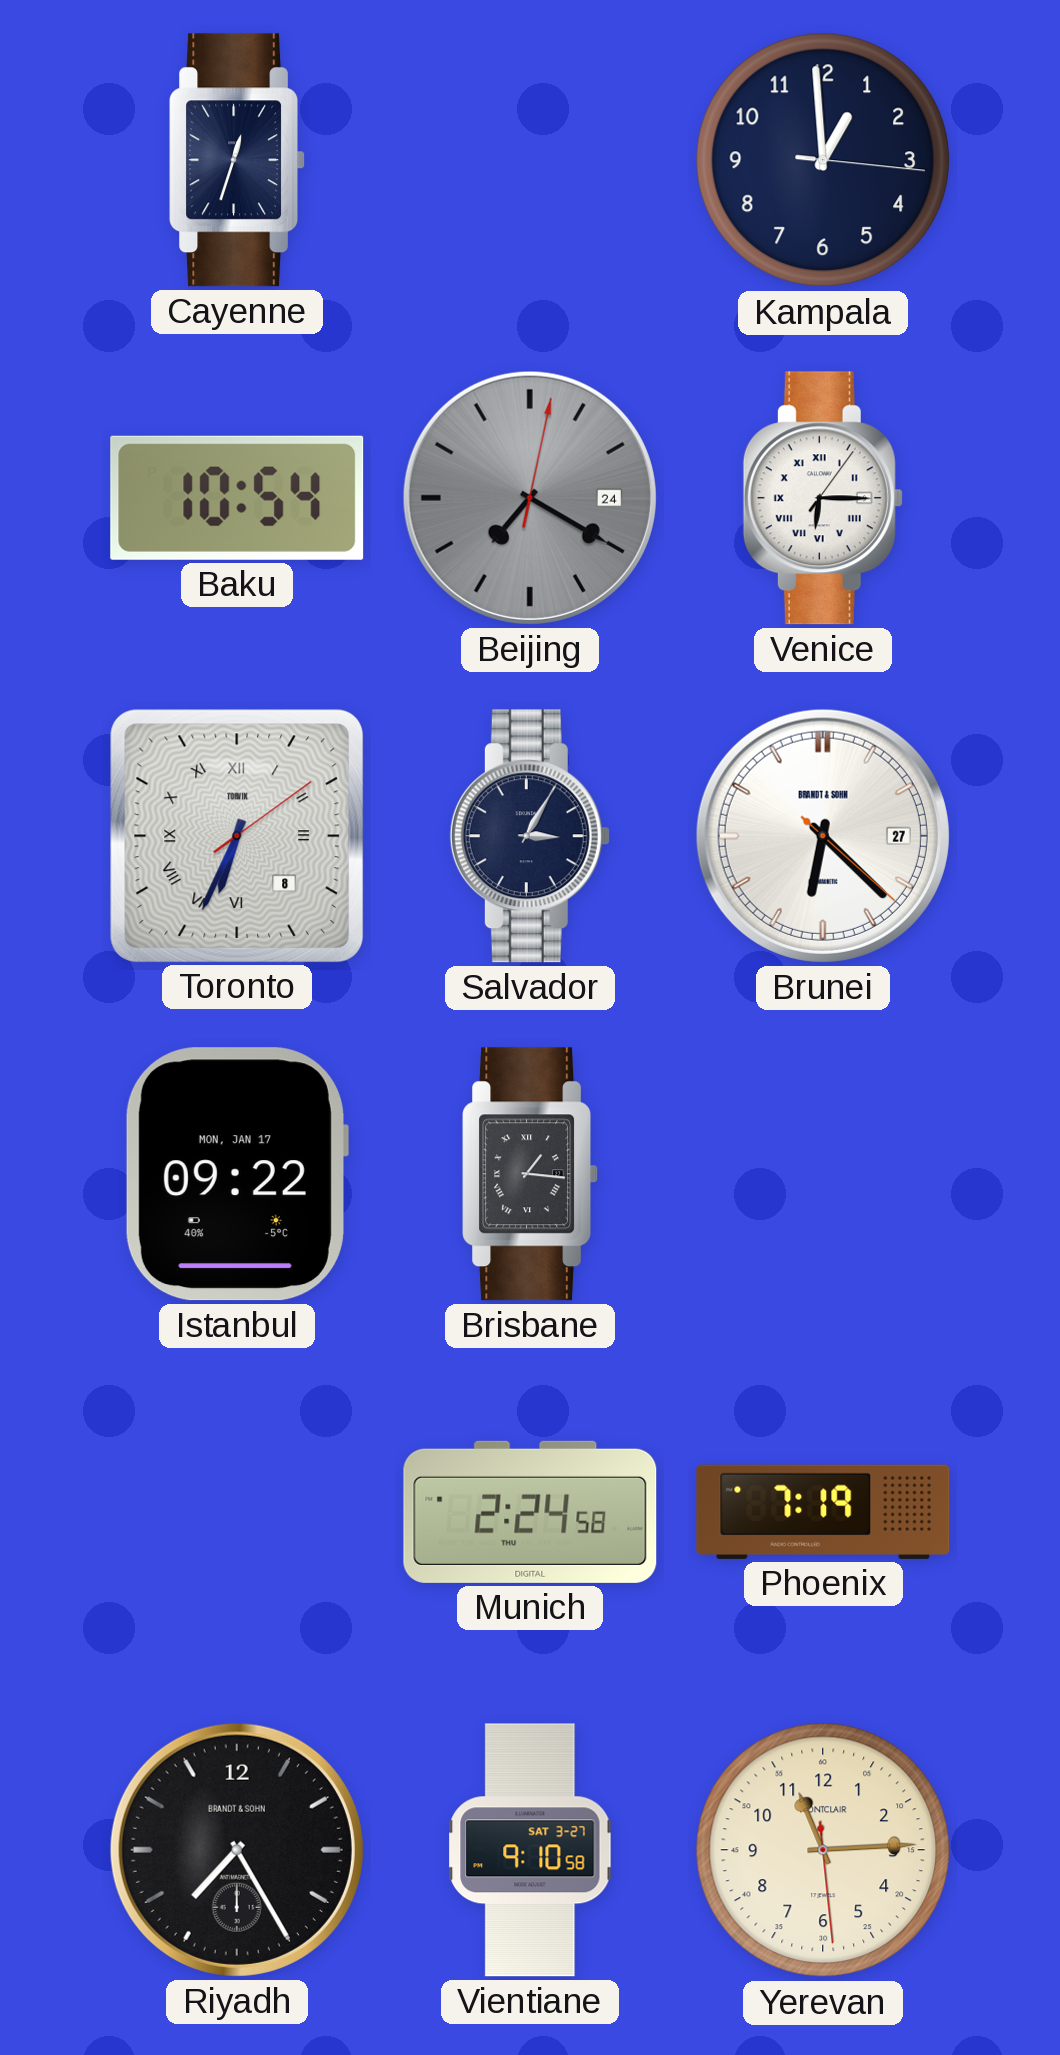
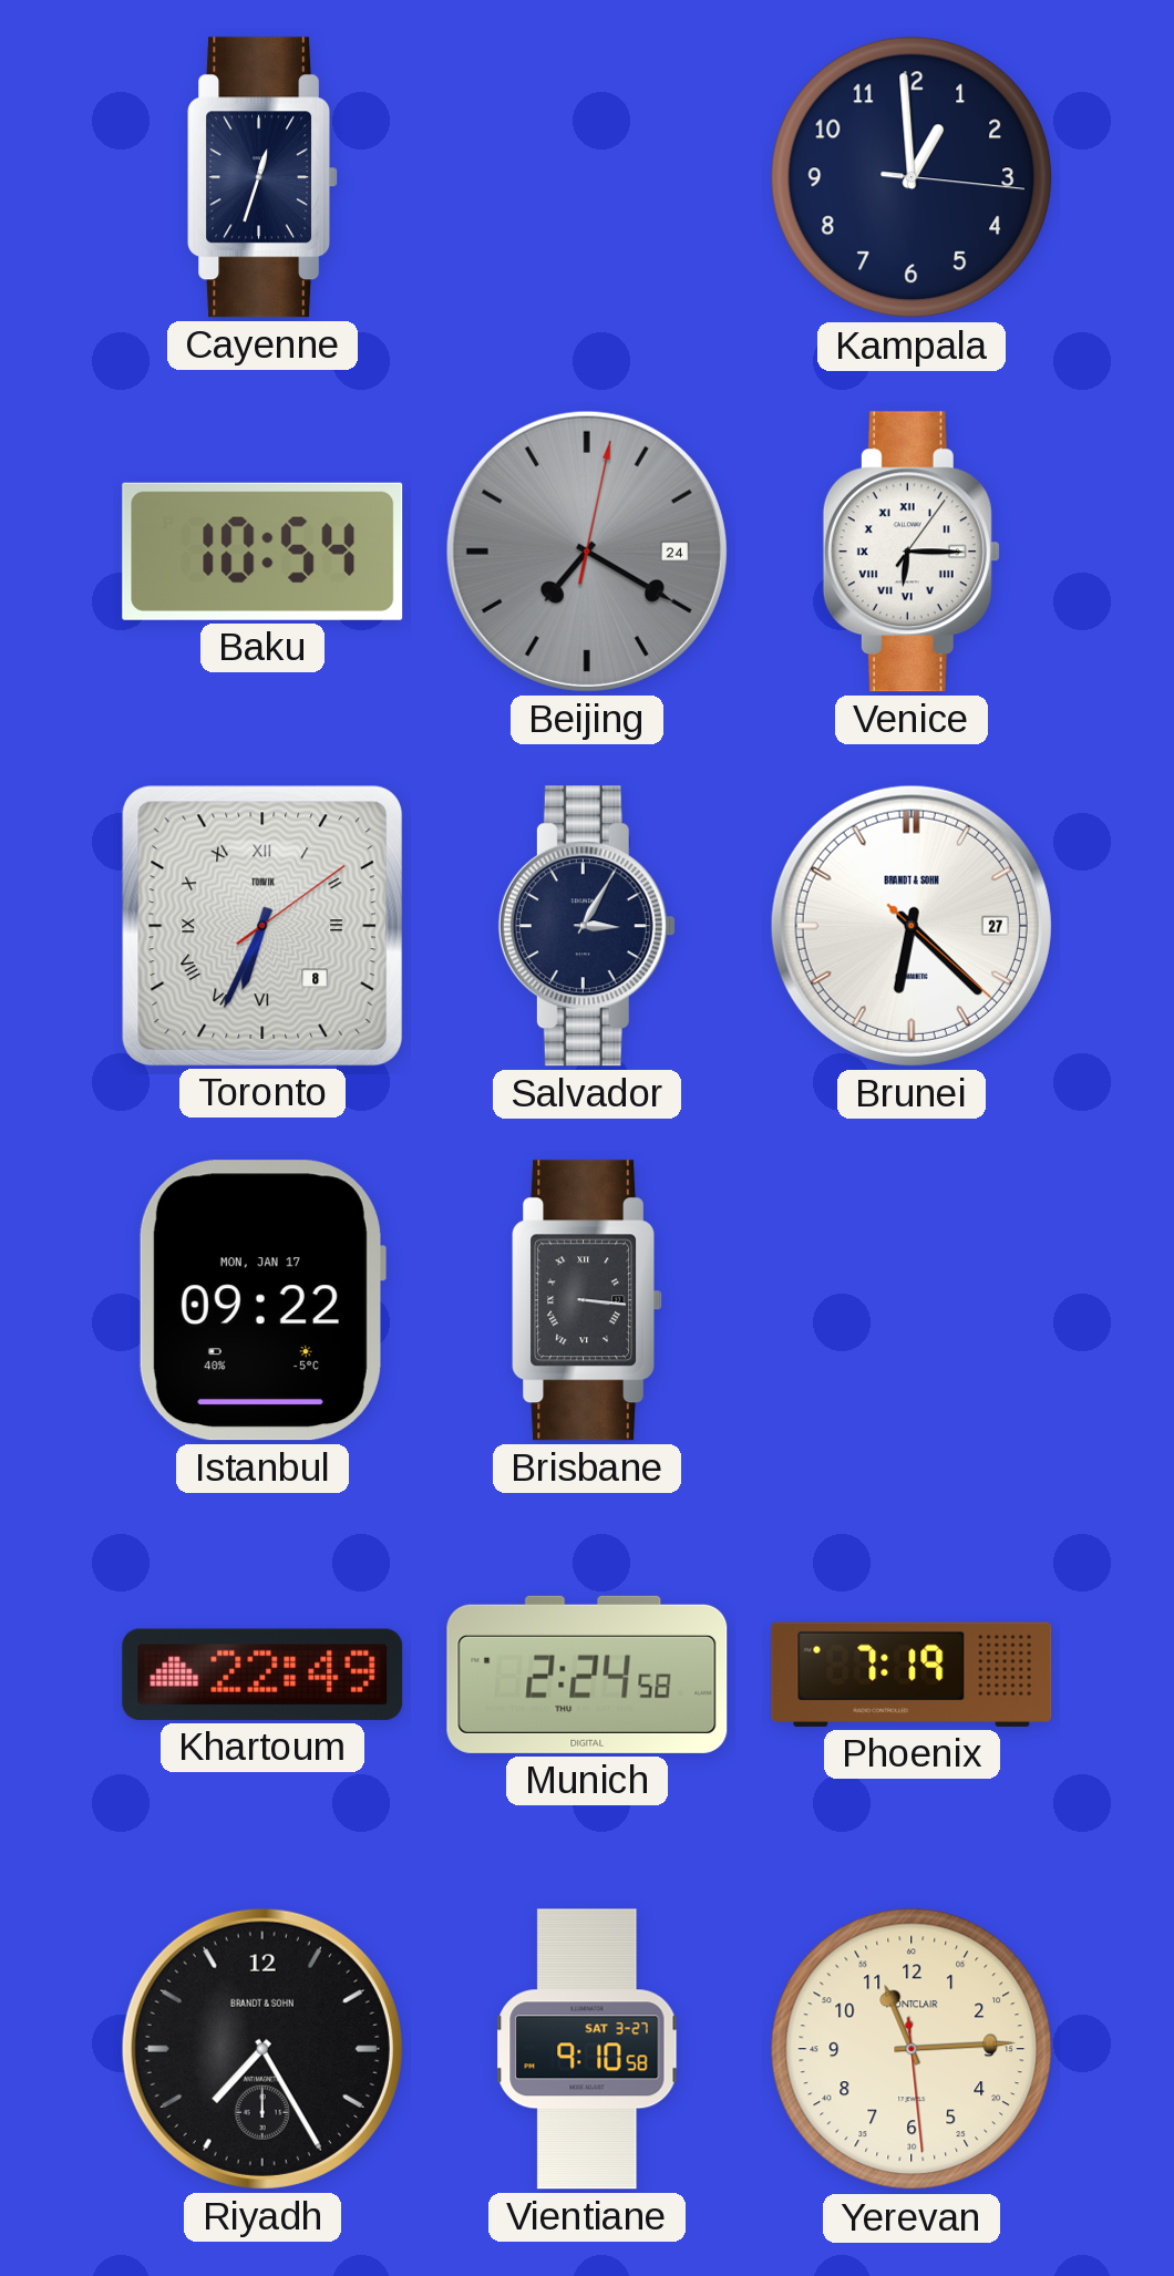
Brisbane: 1:16 -> 3:16 (587, 1300)
Khartoum: none -> 22:49 (262, 1675)
